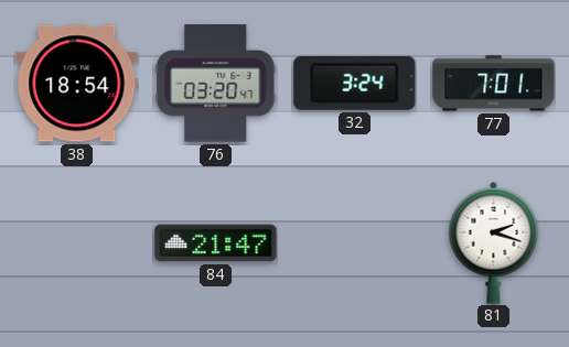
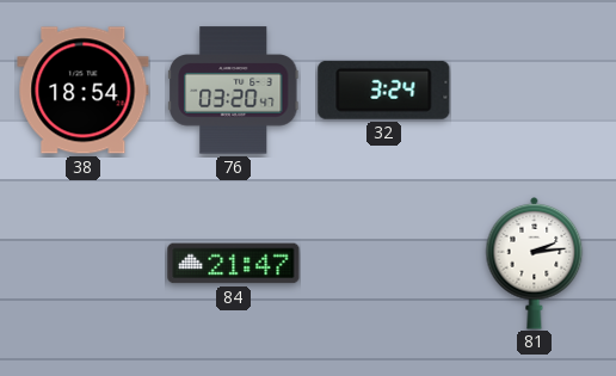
77: 7:01 -> none (494, 84)
81: 2:18 -> 2:14 (535, 264)
